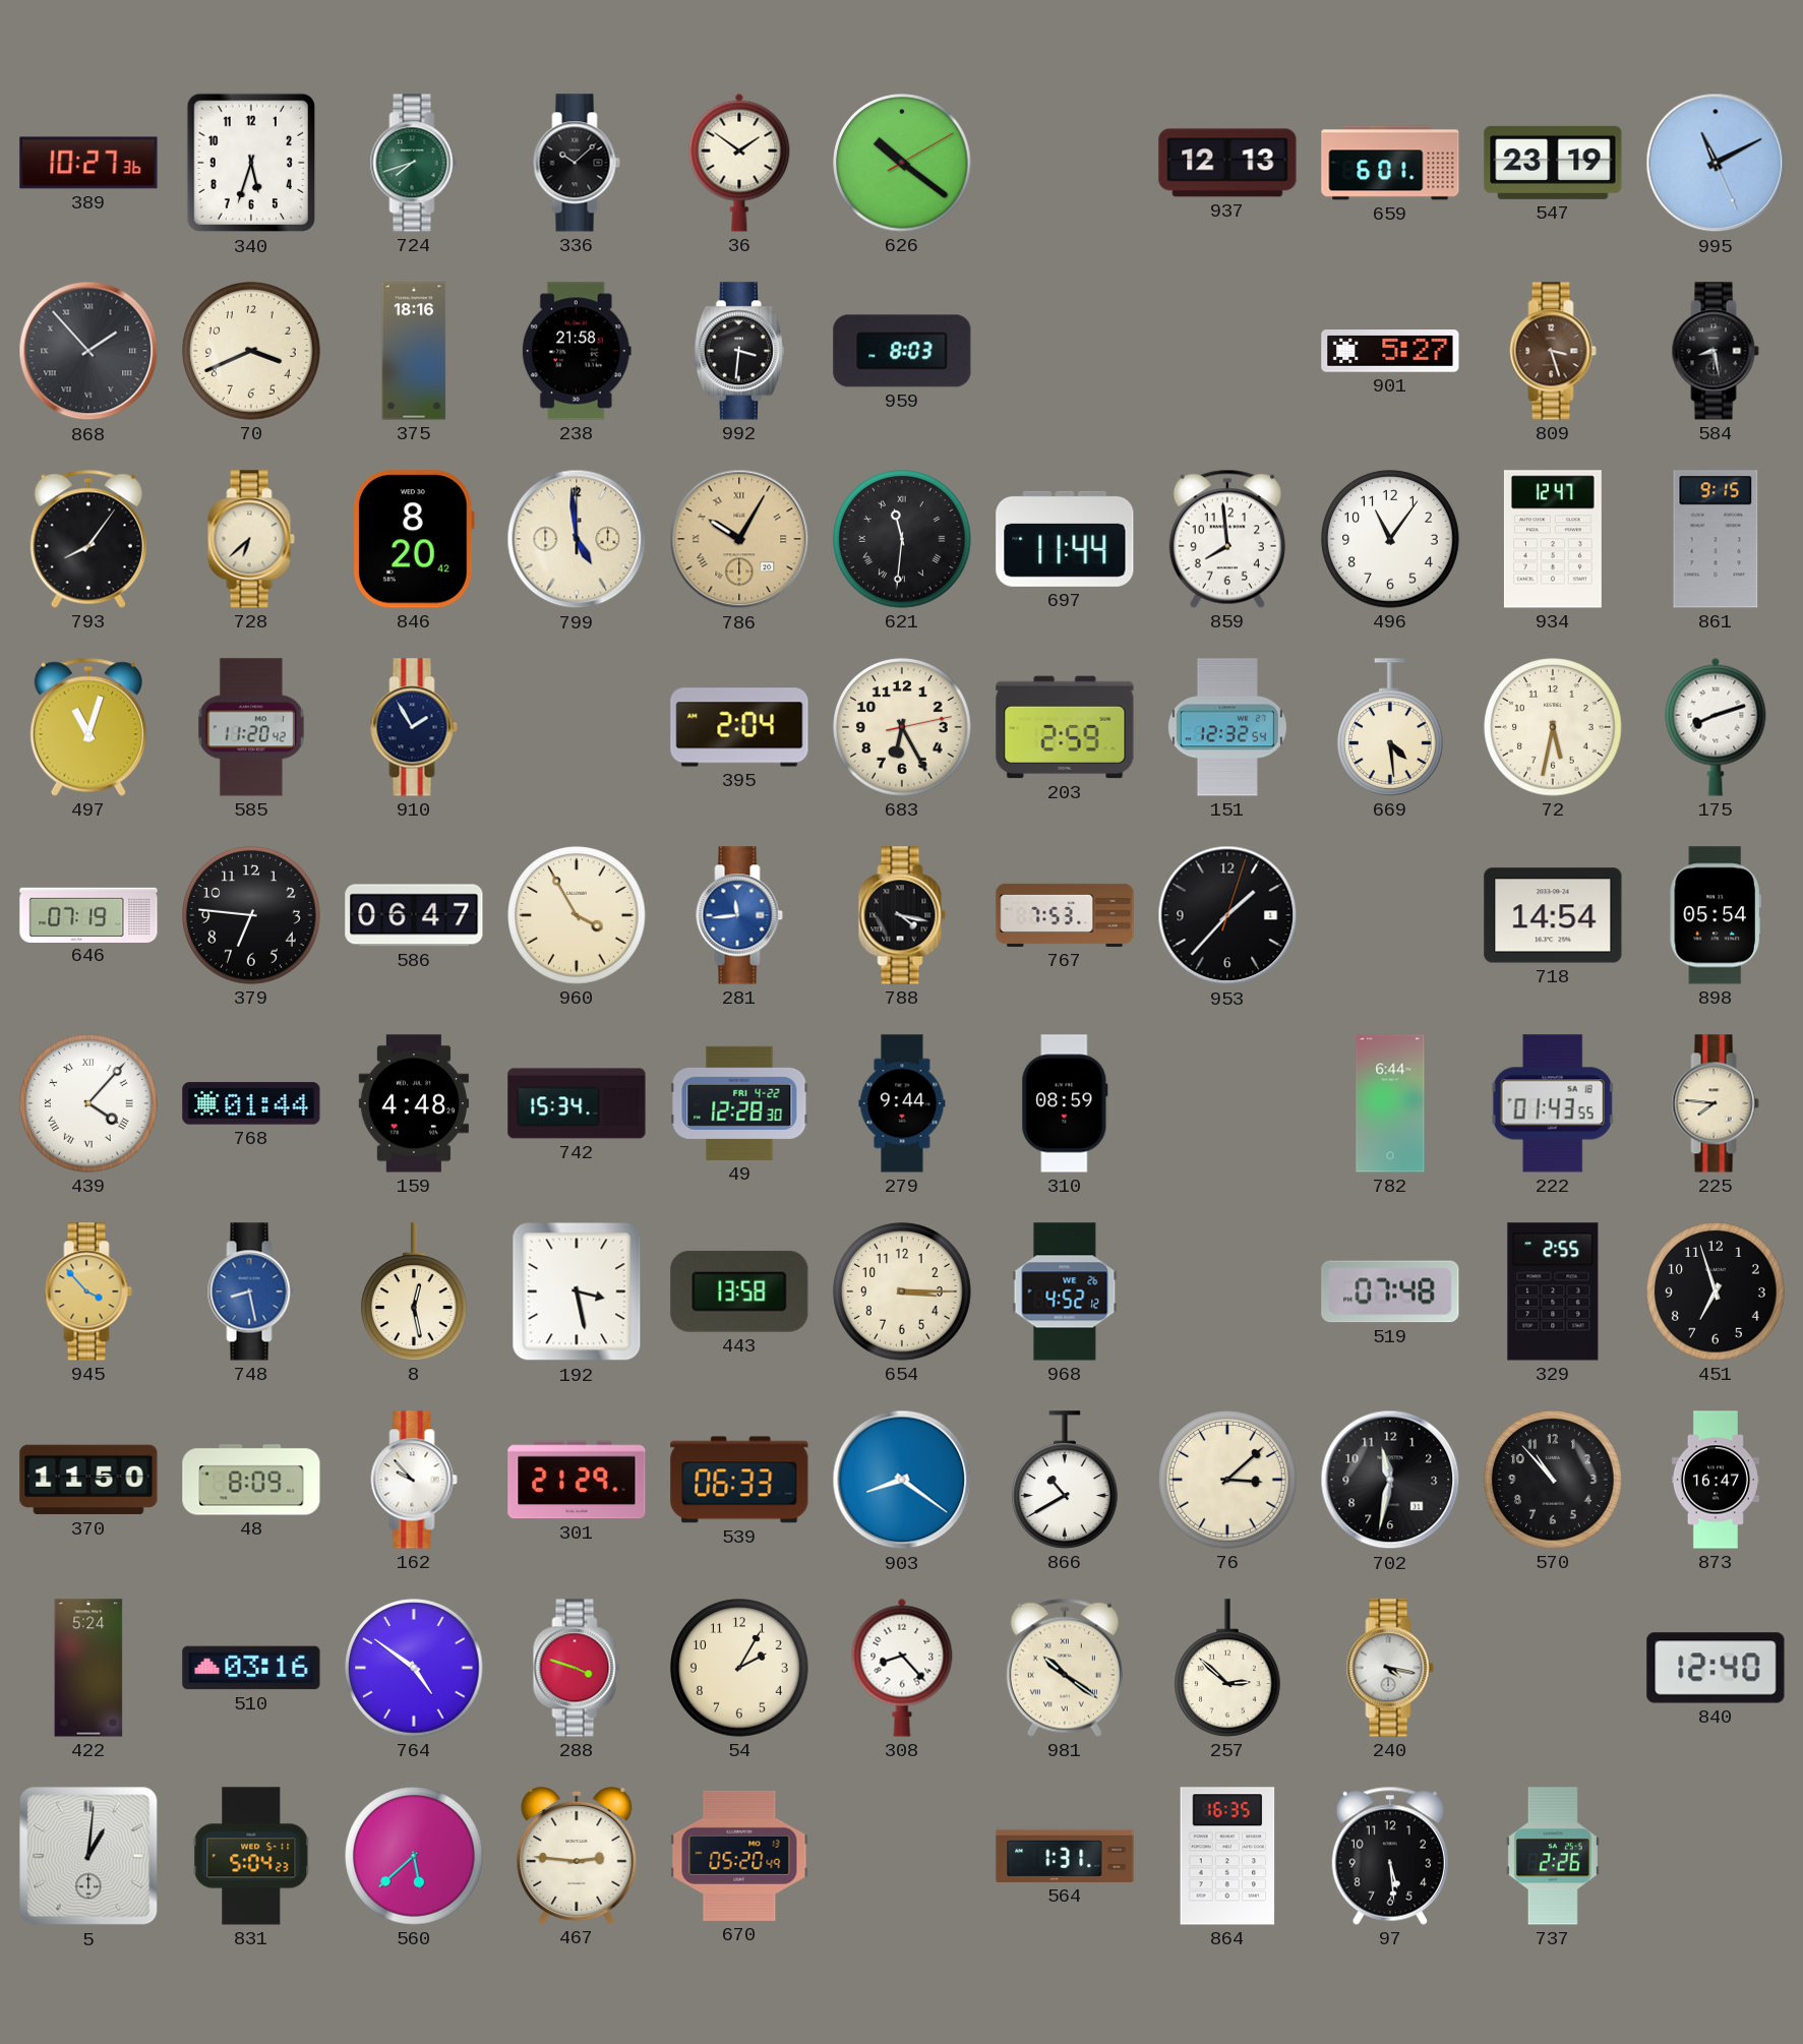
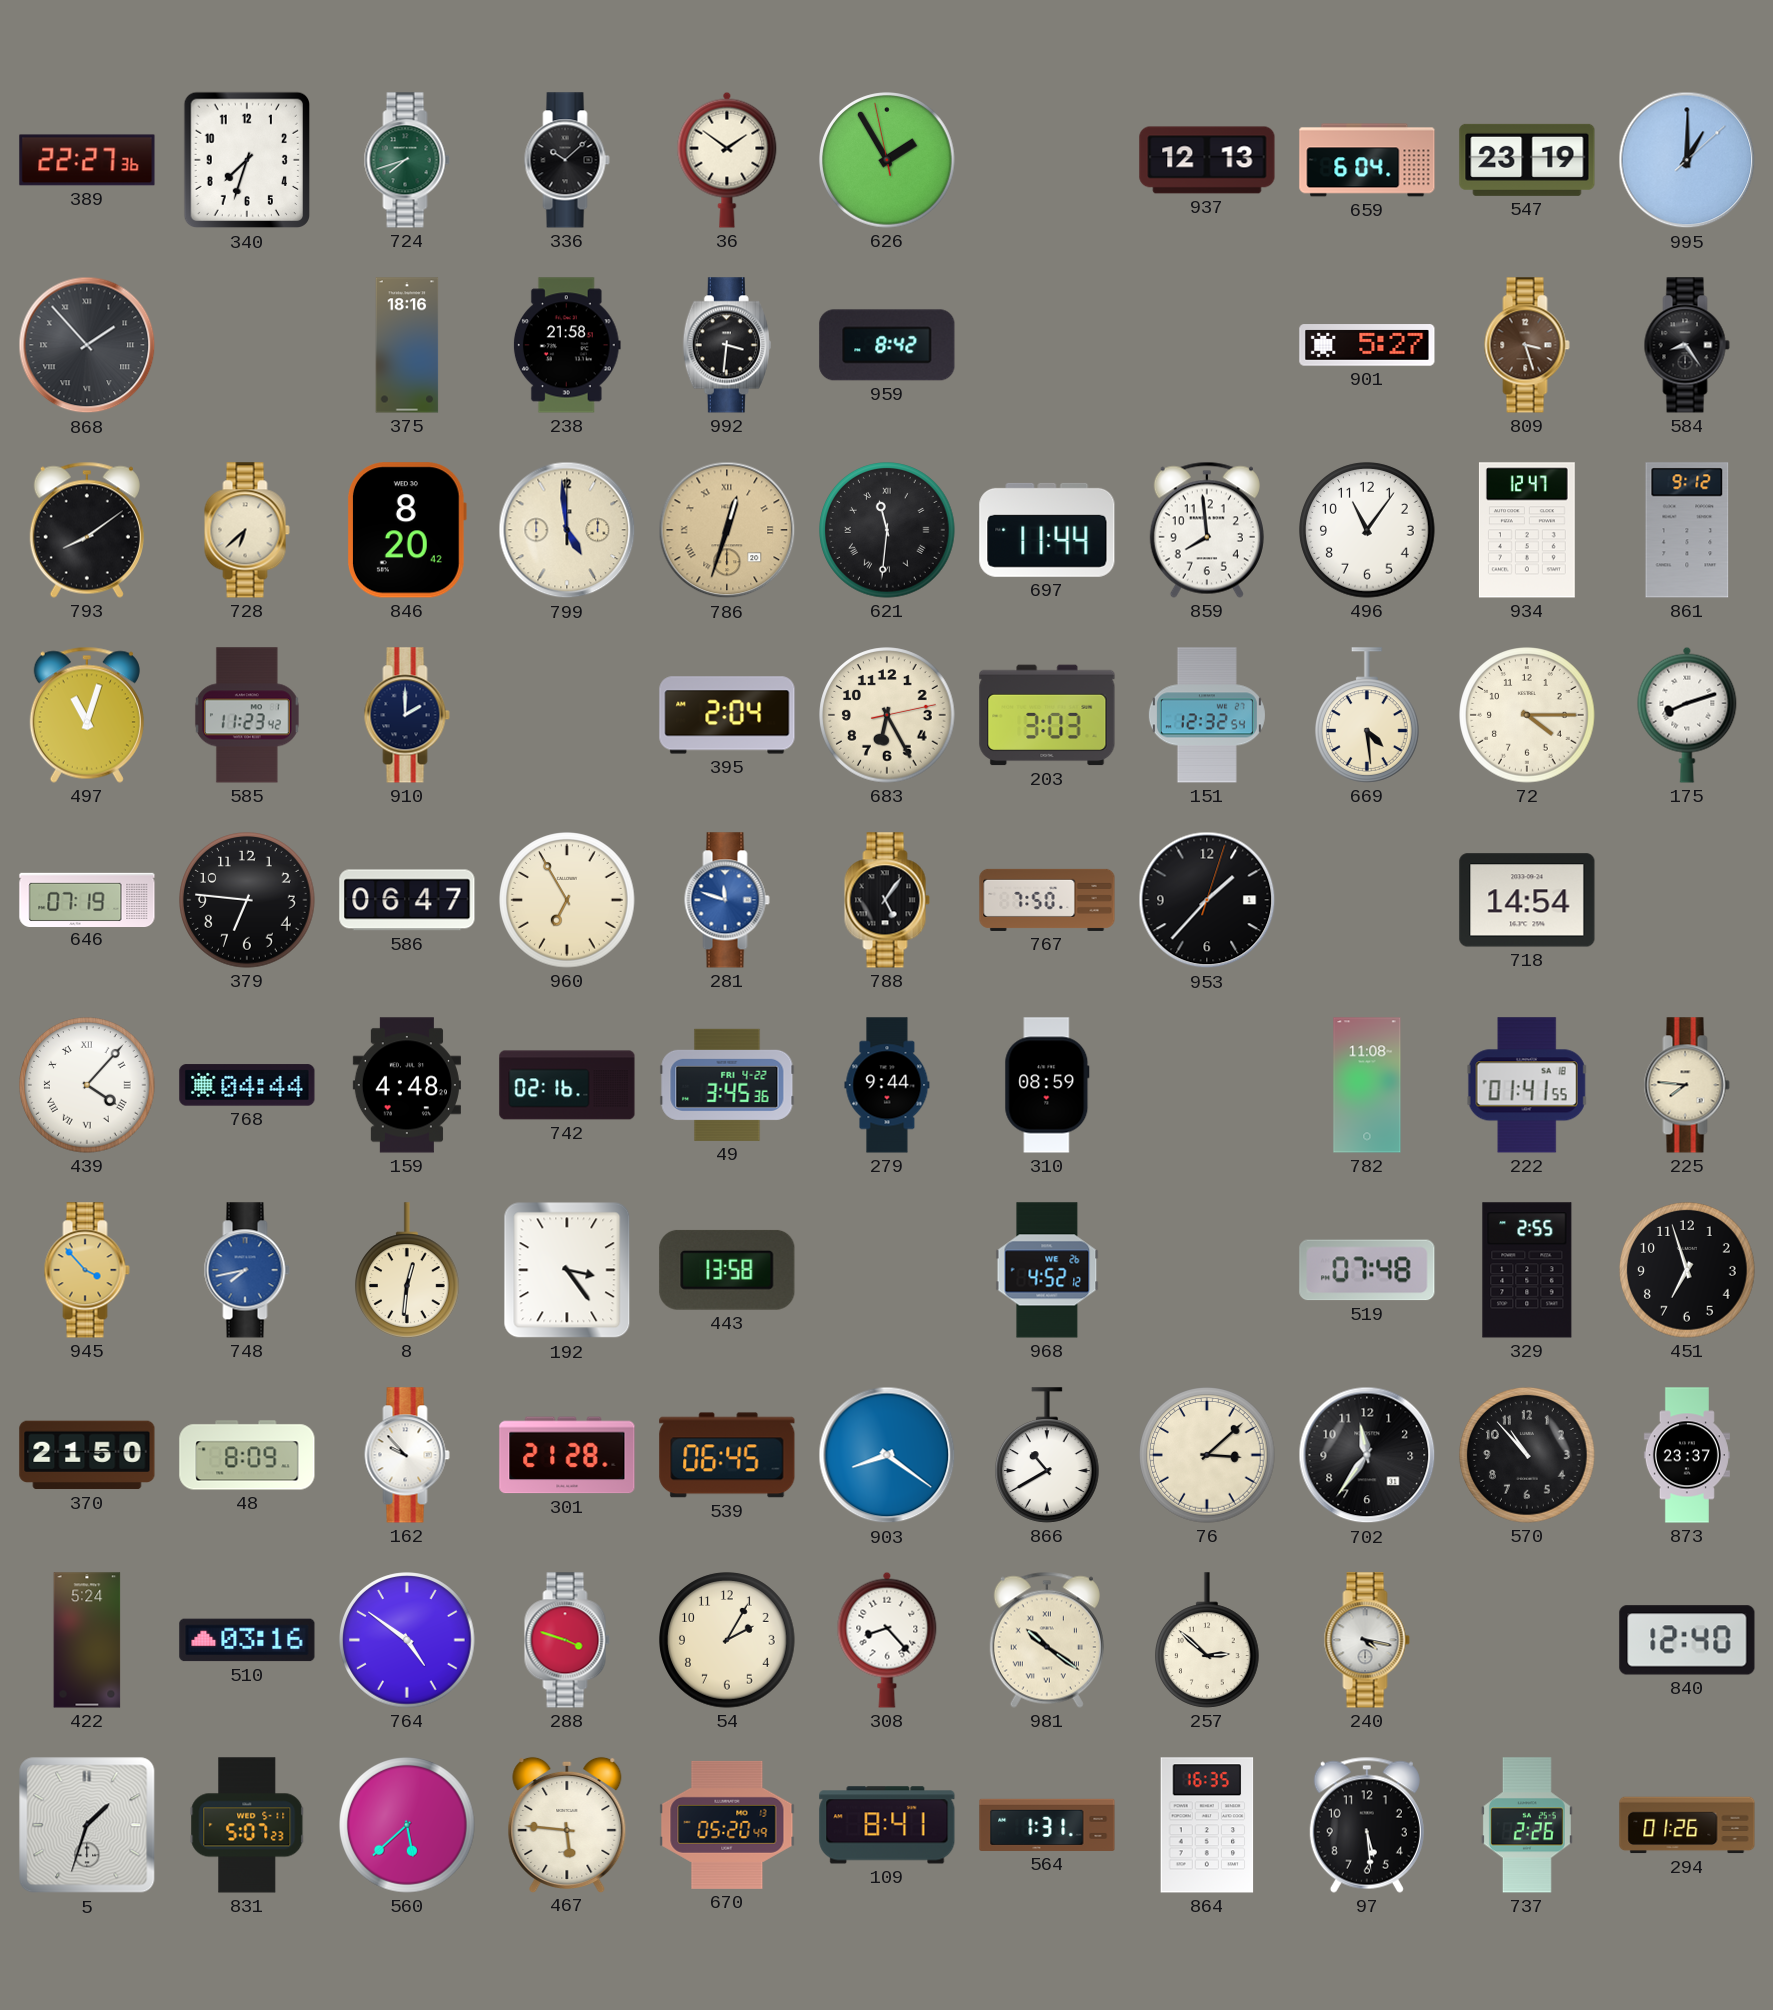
389: 10:27 -> 22:27 (87, 160)
340: 5:33 -> 7:33 (246, 160)
626: 10:21 -> 1:54 (887, 160)
659: 6:01 -> 6:04 (1367, 160)
995: 11:10 -> 1:00 (1687, 160)
70: 3:41 -> none (251, 351)
959: 8:03 -> 8:42 (887, 345)
584: 8:28 -> 8:24 (1687, 345)
793: 8:06 -> 8:09 (87, 530)
786: 10:05 -> 12:33 (727, 530)
861: 9:15 -> 9:12 (1687, 530)
585: 11:20 -> 11:23 (247, 715)
910: 1:55 -> 2:00 (407, 715)
203: 2:59 -> 3:03 (1047, 715)
72: 5:32 -> 4:15 (1527, 715)
960: 3:55 -> 6:55 (567, 900)
281: 11:44 -> 11:48 (727, 900)
788: 4:17 -> 5:06 (887, 900)
767: 7:53 -> 7:50 (1047, 900)
898: 05:54 -> none (1716, 915)
768: 01:44 -> 04:44 (247, 1085)
742: 15:34 -> 02:16 (567, 1085)
49: 12:28 -> 3:45 (727, 1085)
782: 6:44 -> 11:08 (1367, 1085)
222: 01:43 -> 01:41 (1527, 1085)
748: 8:28 -> 7:43 (247, 1270)
8: 12:28 -> 12:31 (408, 1270)
192: 3:28 -> 3:24 (567, 1270)
654: 3:15 -> none (902, 1291)
370: 11:50 -> 21:50 (87, 1455)
301: 21:29 -> 21:28 (567, 1455)
539: 06:33 -> 06:45 (727, 1455)
702: 11:32 -> 11:36 (1367, 1455)
873: 16:47 -> 23:37 (1687, 1455)
5: 1:01 -> 1:33 (87, 1825)
831: 5:04 -> 5:07 (247, 1825)
467: 2:46 -> 5:46 (567, 1824)
109: none -> 8:41 (887, 1825)
294: none -> 01:26 (1687, 1825)
